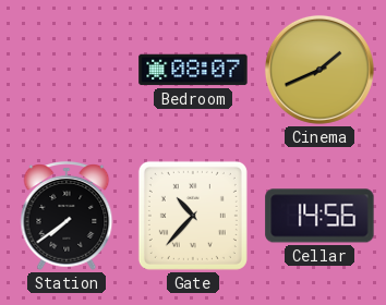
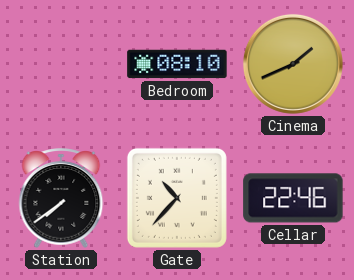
Bedroom: 08:07 -> 08:10 (177, 64)
Cellar: 14:56 -> 22:46 (293, 198)
